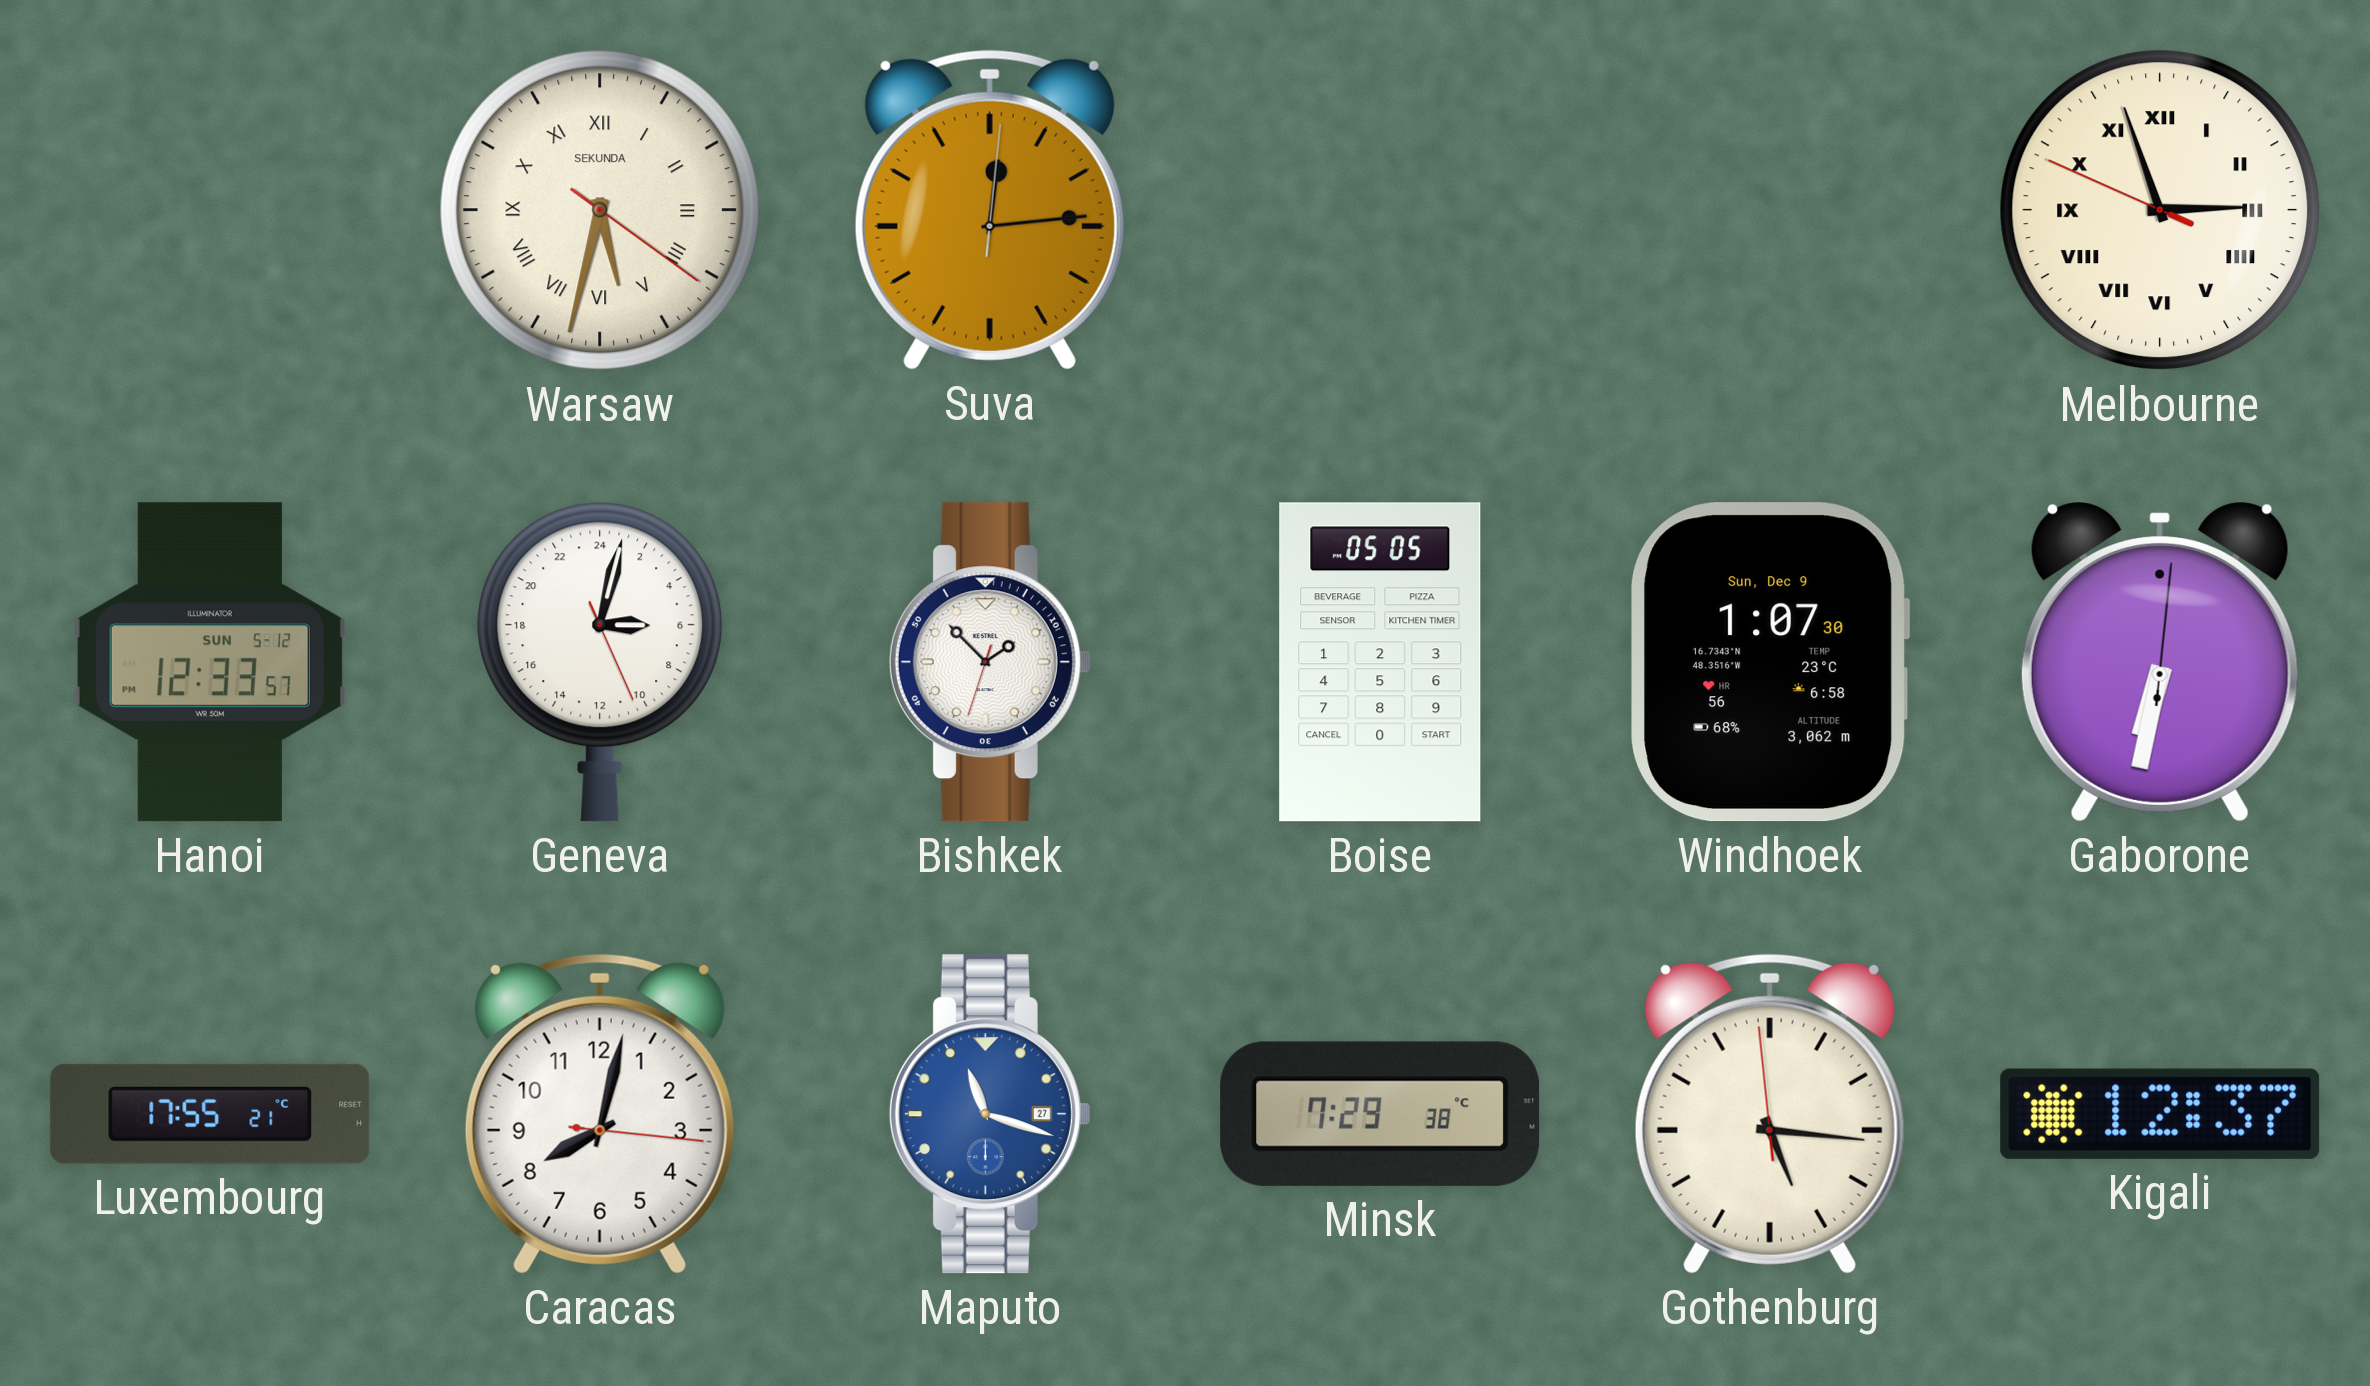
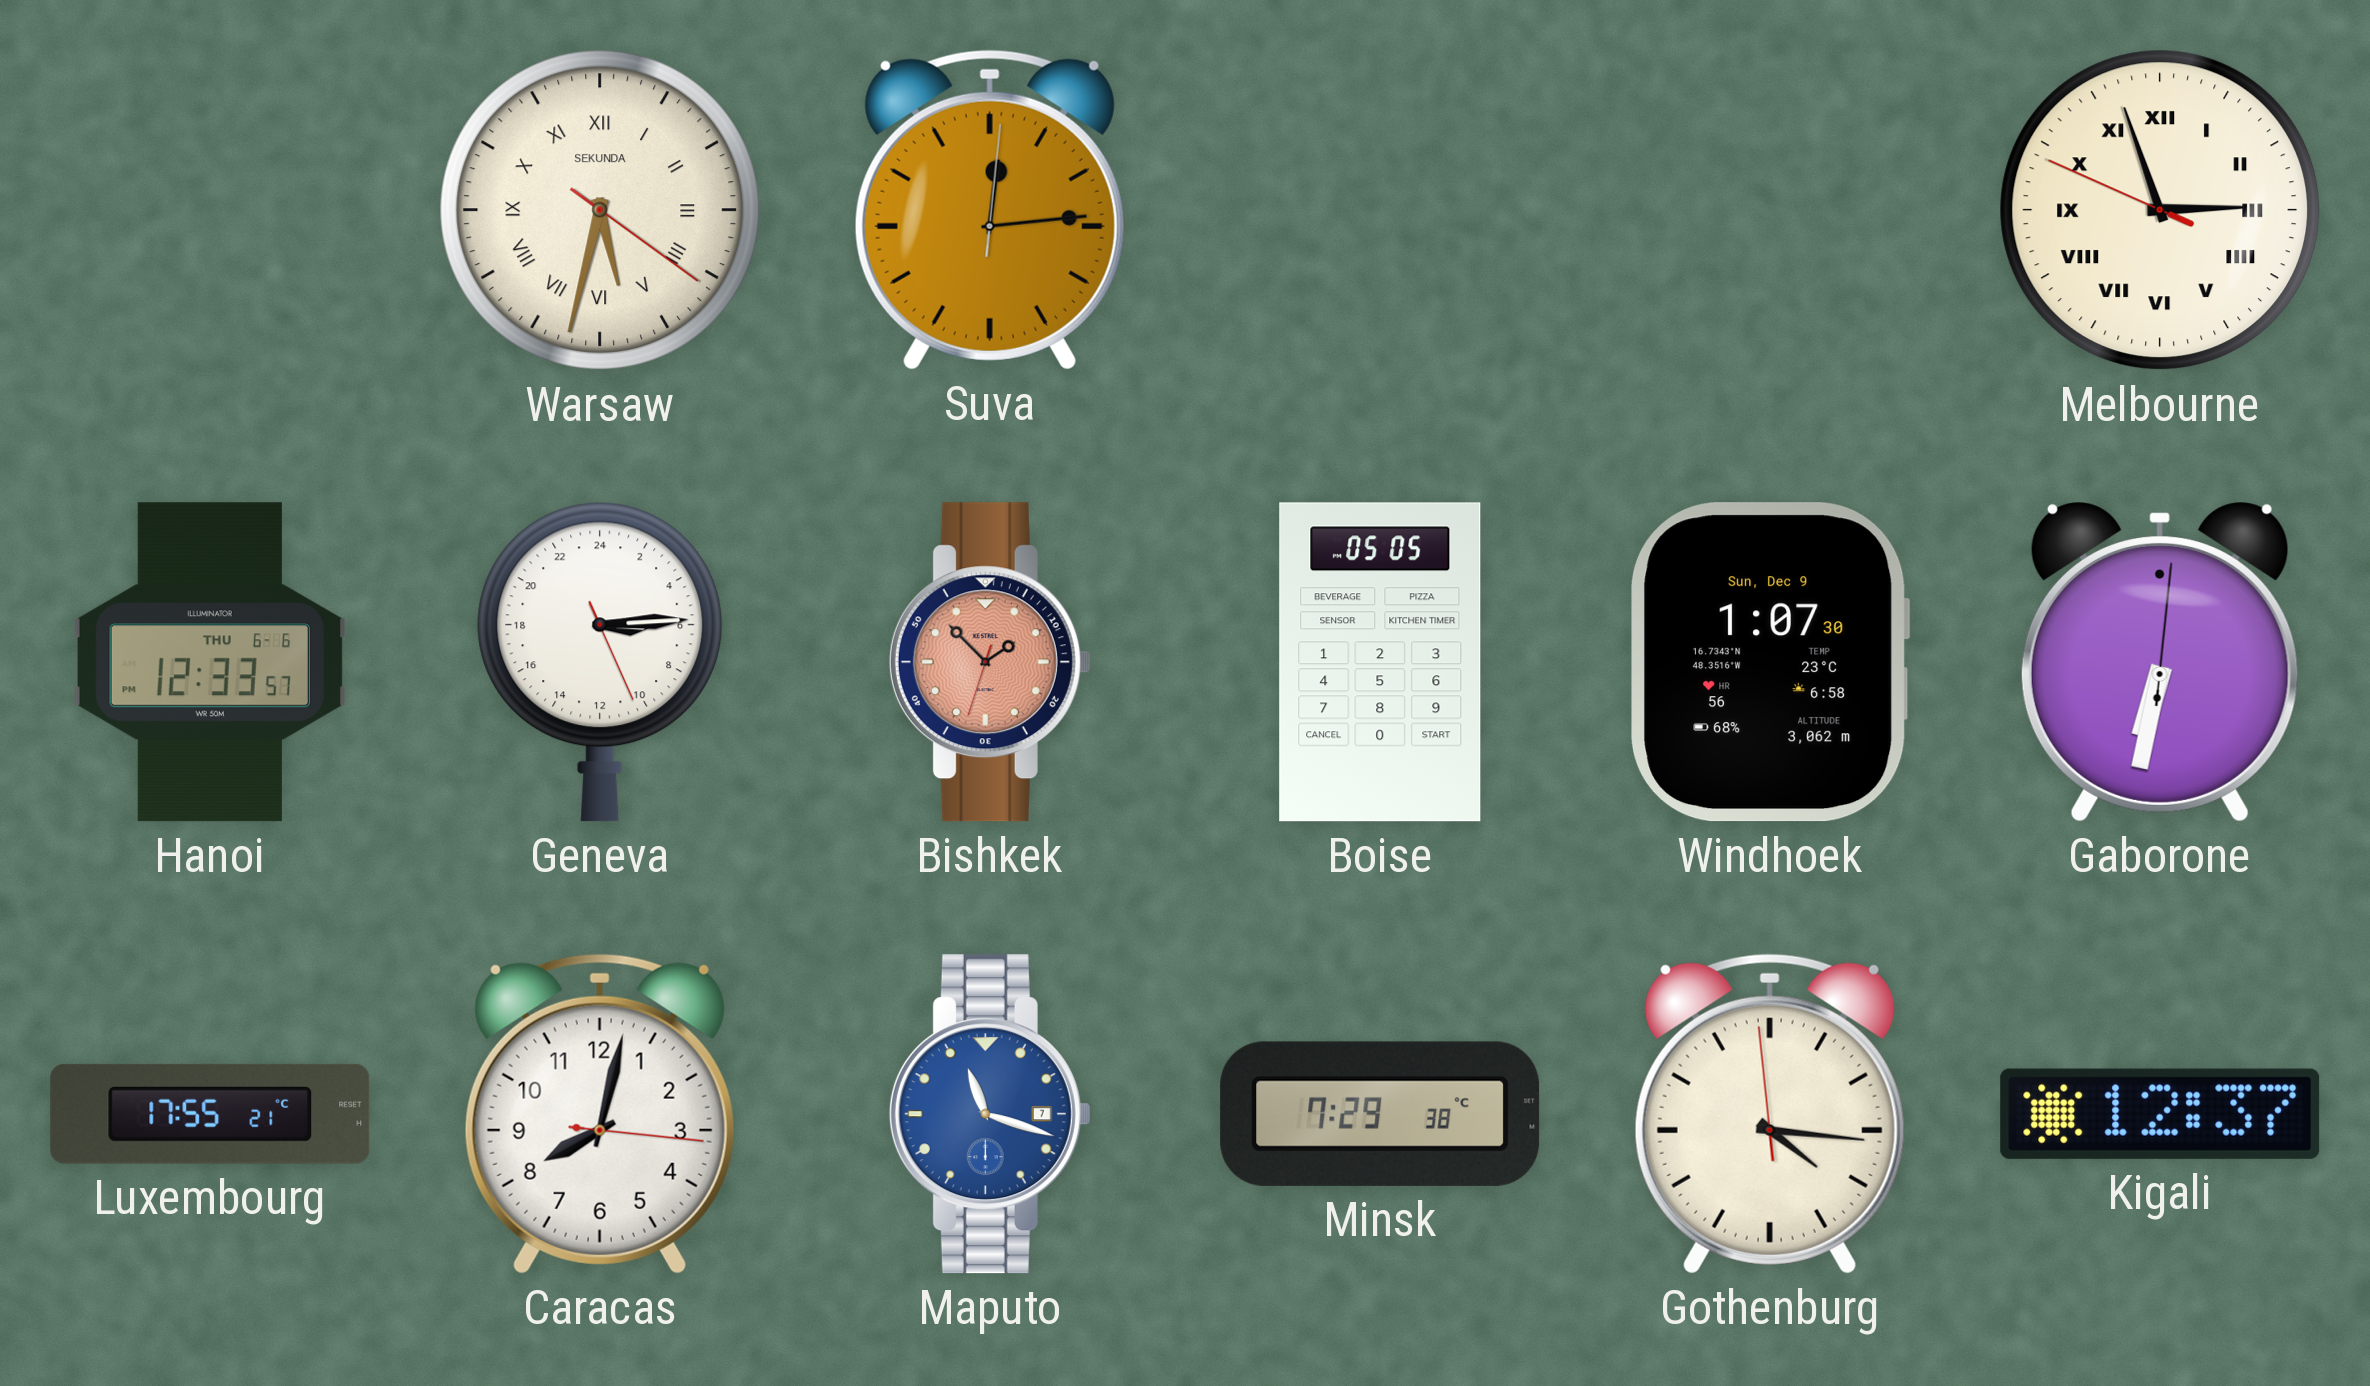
Hanoi date: SUN 5-12 -> THU 6-6 (210, 662)
Geneva: 6:02 -> 6:14 (600, 662)
Bishkek dial: white -> salmon (990, 662)
Maputo date: 27 -> 7 (990, 1114)
Gothenburg: 5:15 -> 4:15 (1770, 1114)
